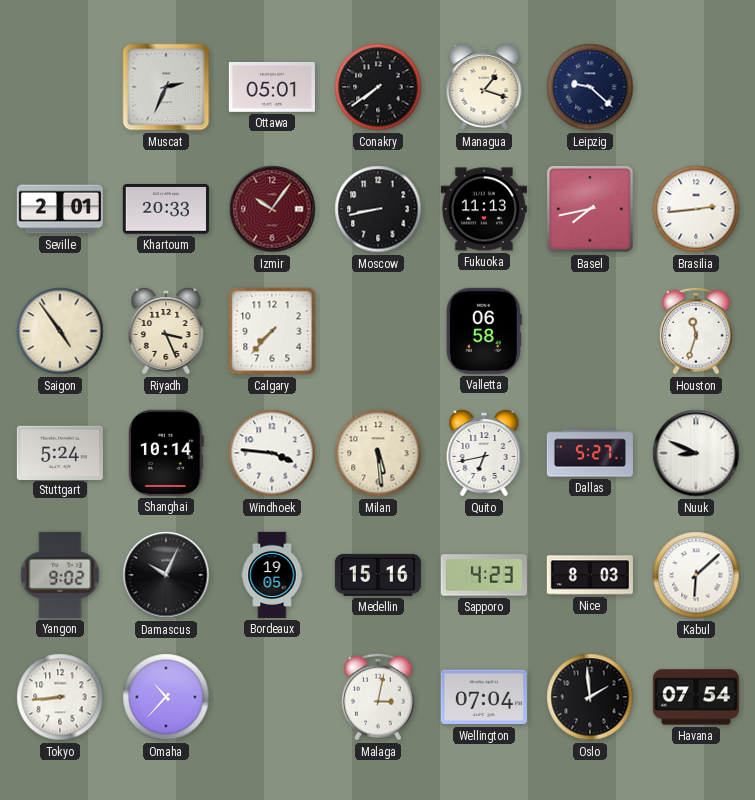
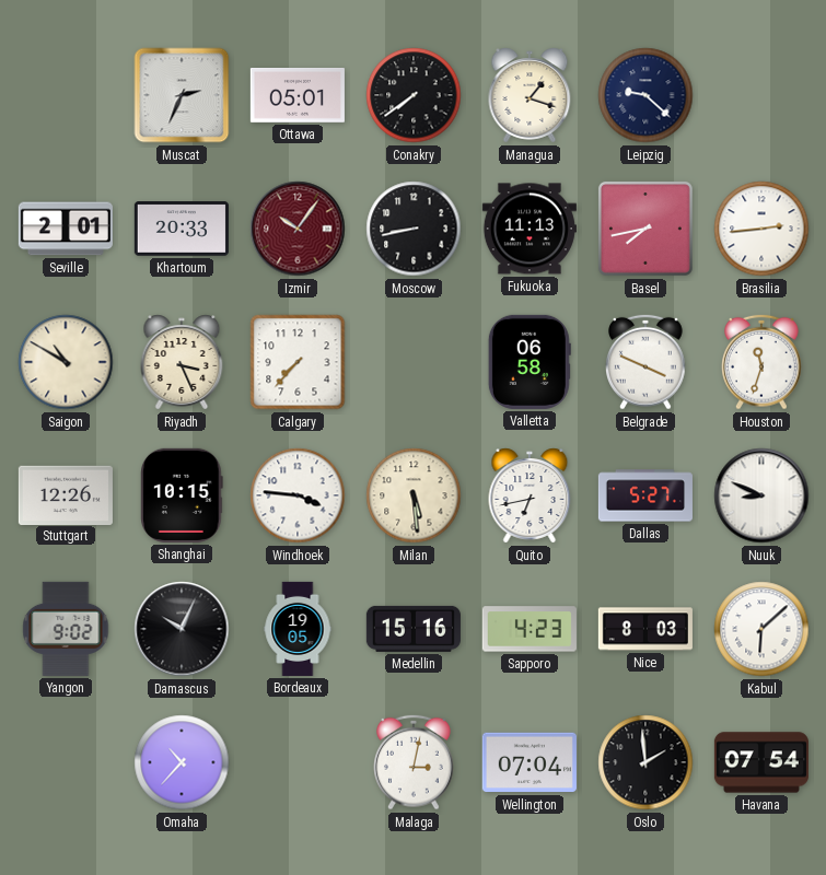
Saigon: 4:54 -> 10:50 (66, 362)
Belgrade: none -> 3:49 (647, 362)
Stuttgart: 5:24 -> 12:26 (66, 494)
Shanghai: 10:14 -> 10:15 (182, 495)
Tokyo: 8:44 -> none (60, 697)
